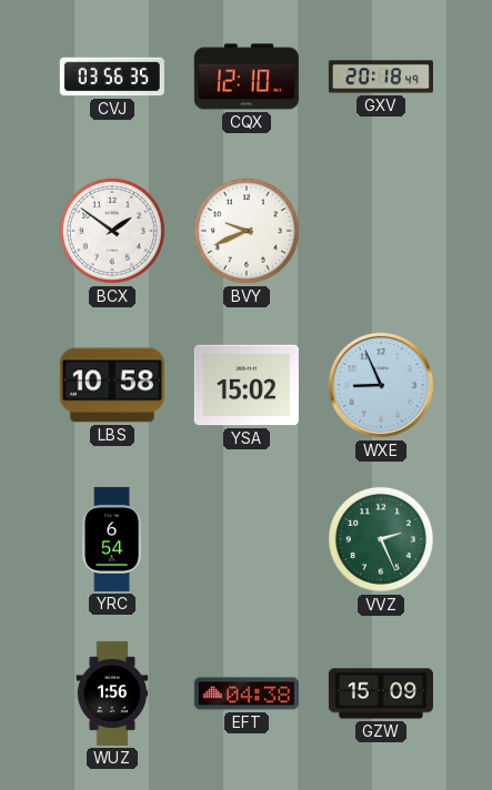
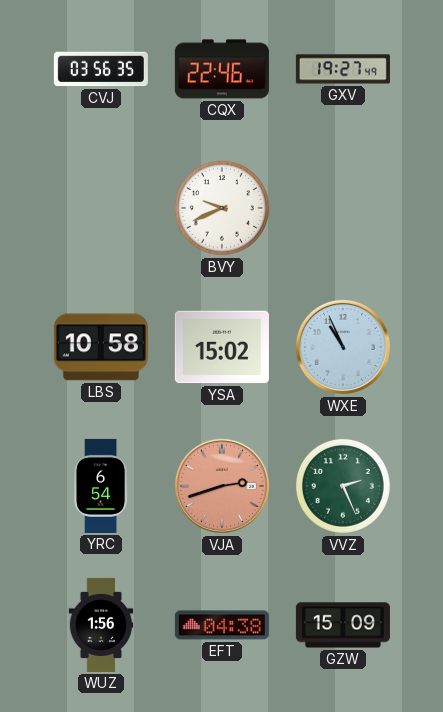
CQX: 12:10 -> 22:46 (222, 69)
GXV: 20:18 -> 19:27 (343, 69)
BCX: 1:51 -> none (112, 231)
WXE: 8:56 -> 10:56 (343, 347)
VJA: none -> 2:42 (222, 486)
